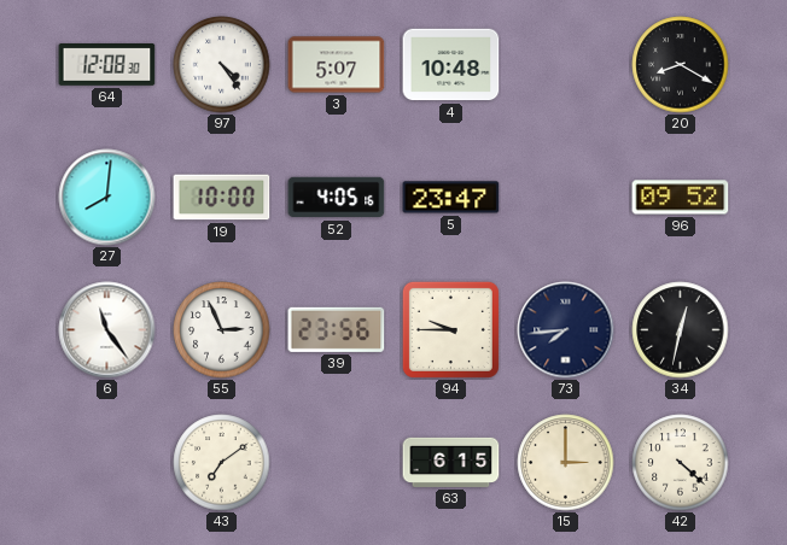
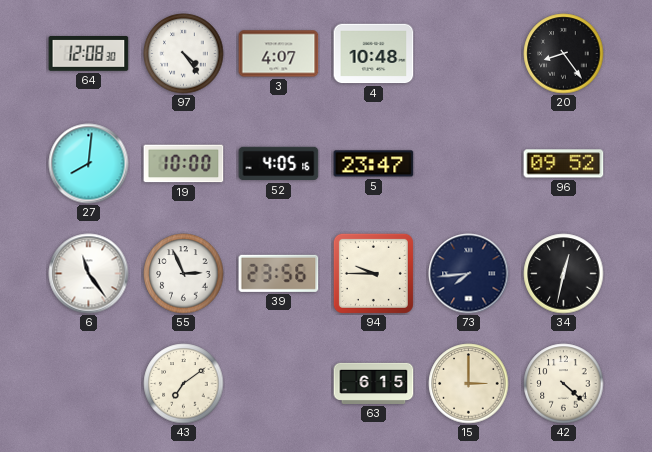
3: 5:07 -> 4:07 (279, 54)
20: 8:20 -> 8:24 (564, 54)
